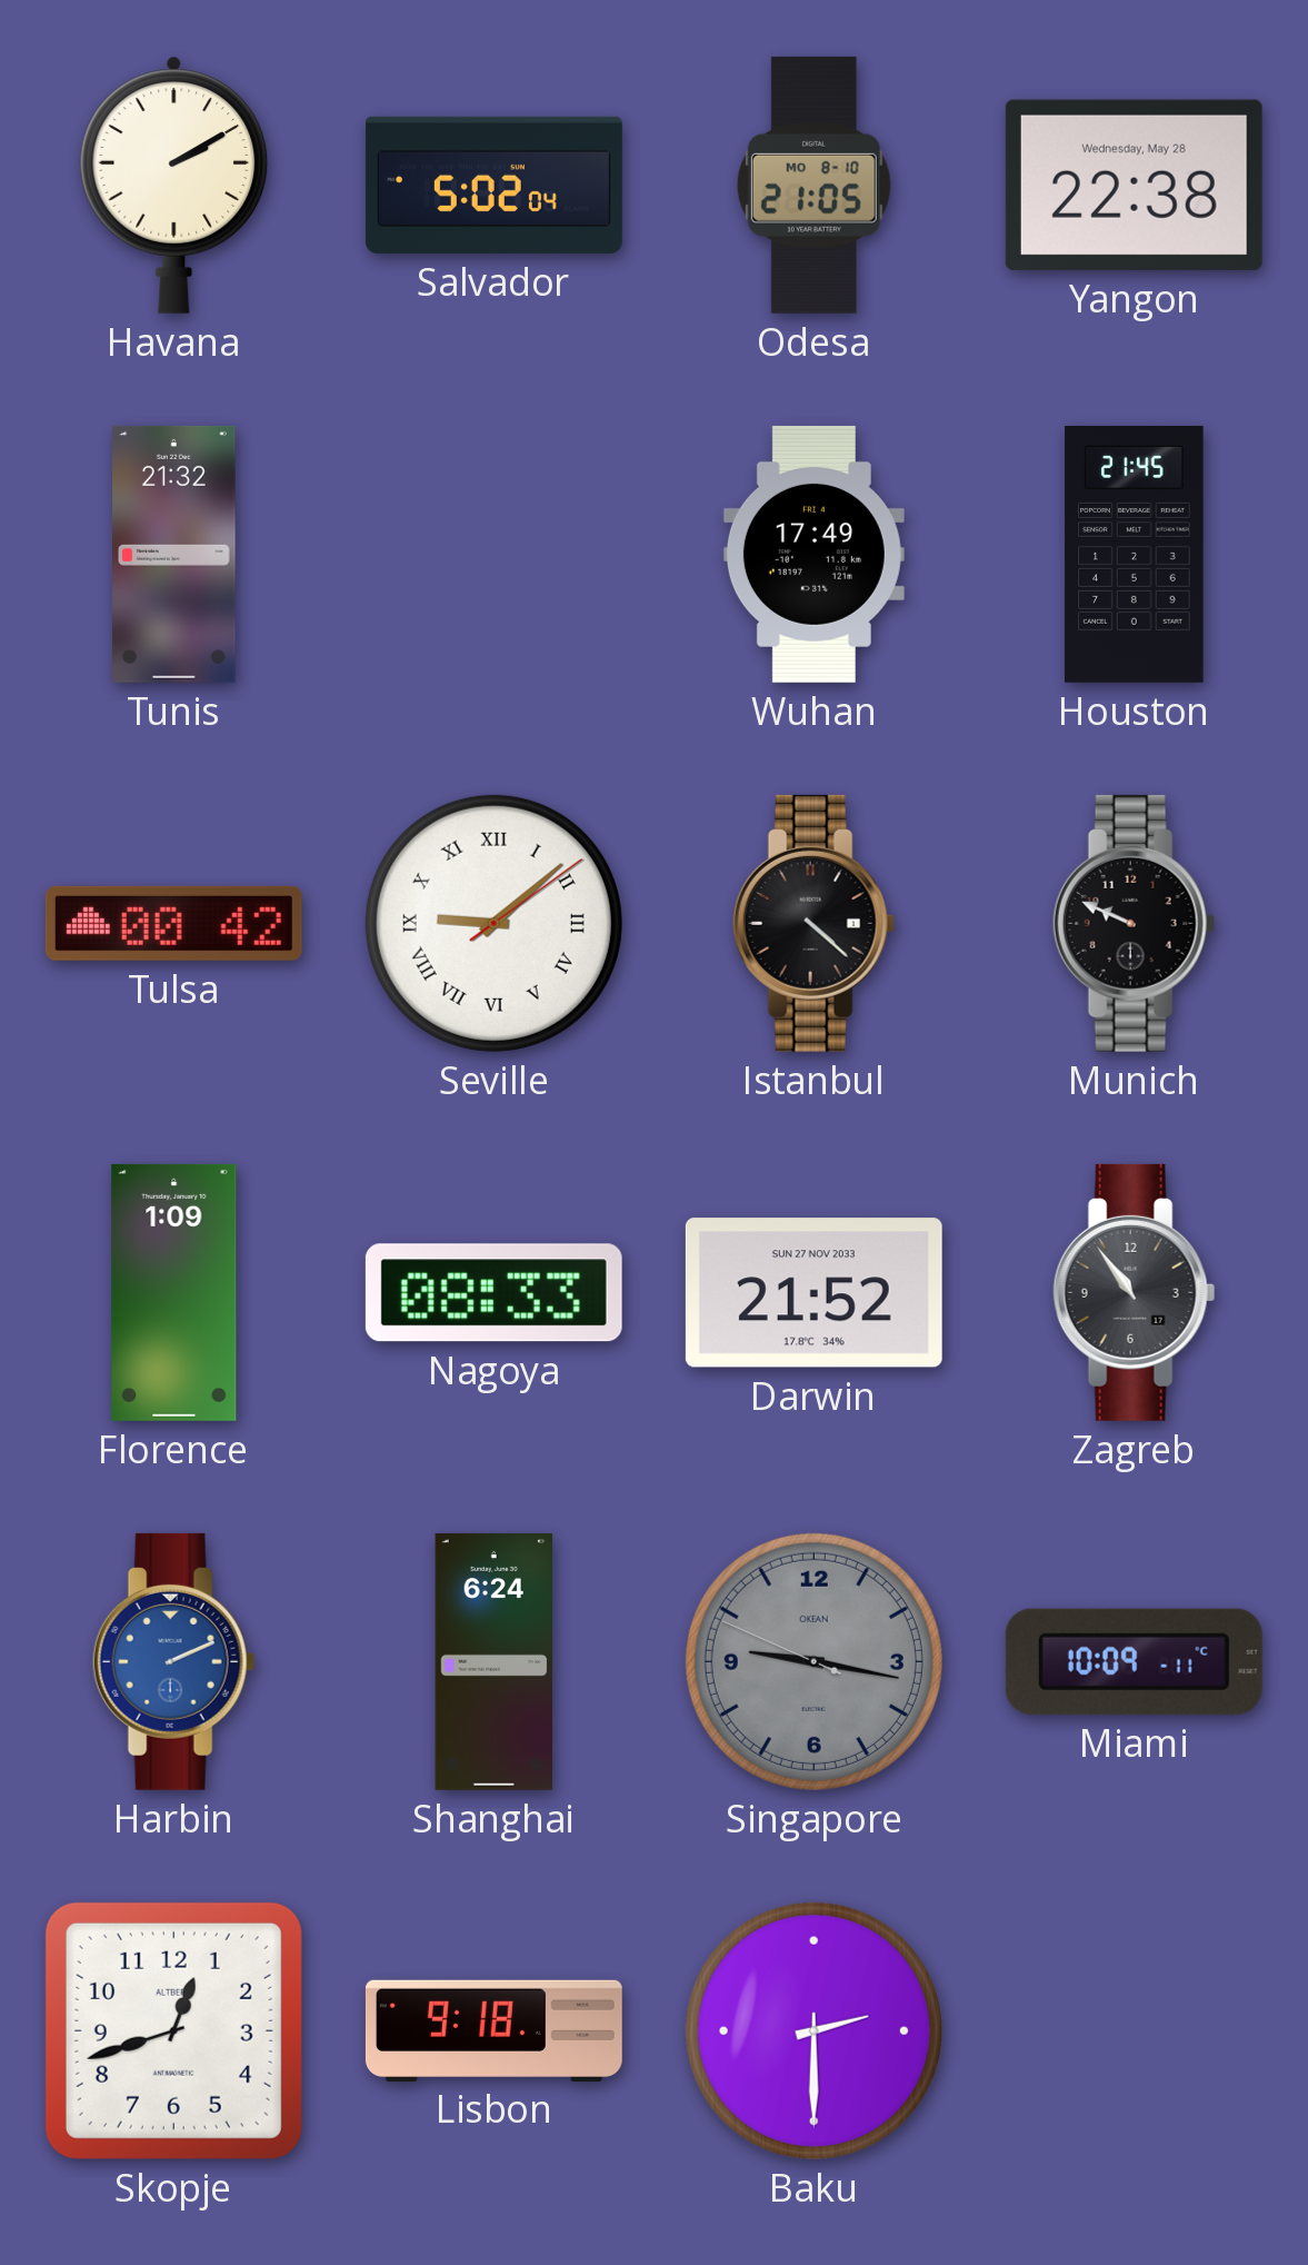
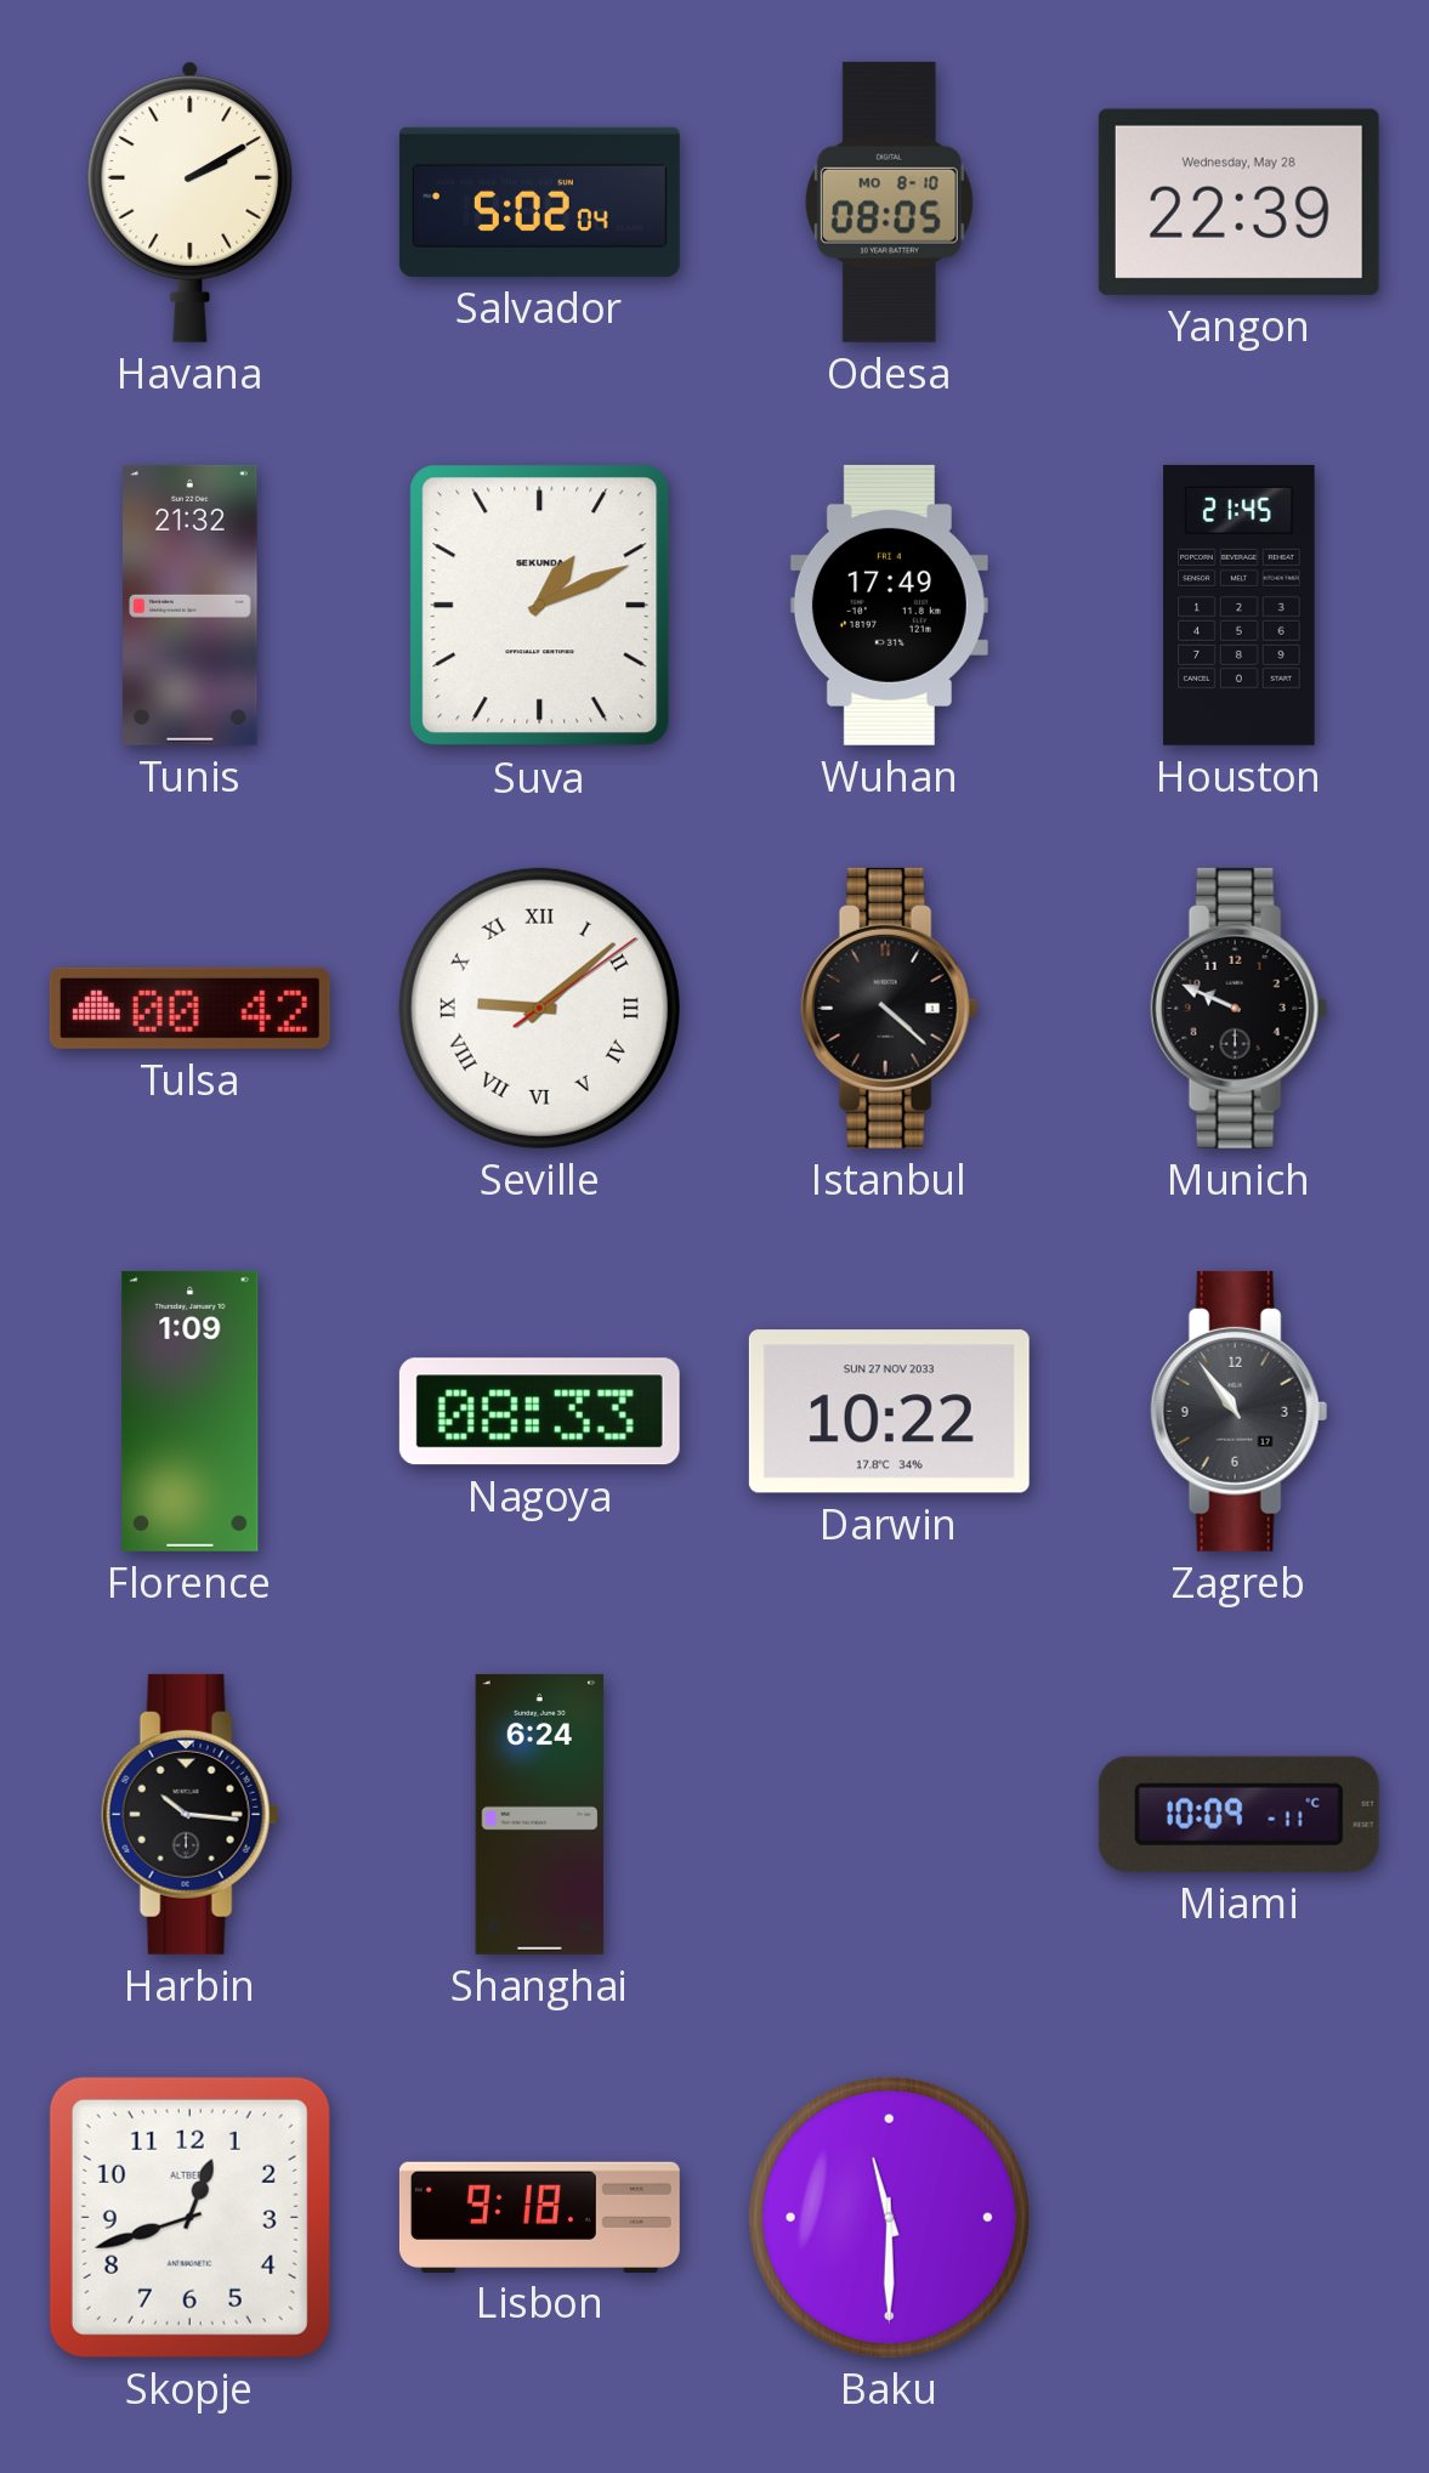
Odesa: 21:05 -> 08:05 (889, 202)
Yangon: 22:38 -> 22:39 (1238, 202)
Suva: none -> 1:11 (540, 606)
Darwin: 21:52 -> 10:22 (889, 1412)
Harbin: 2:11 -> 10:16 (191, 1814)
Harbin dial: blue -> black (191, 1814)
Singapore: 9:16 -> none (813, 1661)
Baku: 2:30 -> 11:30 (889, 2217)
